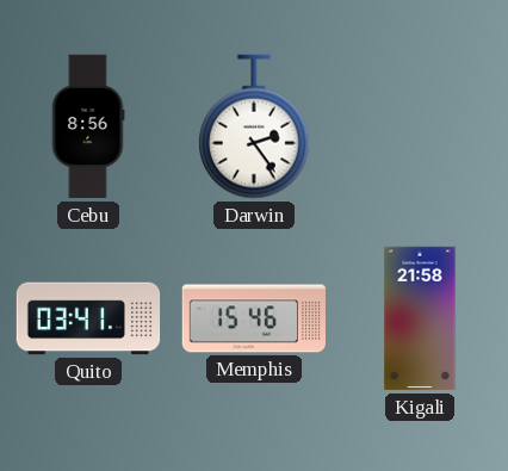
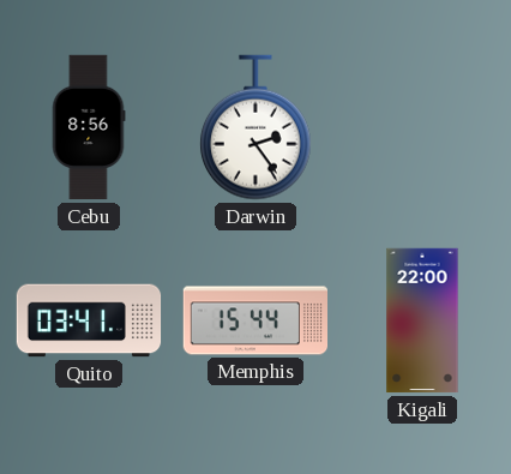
Memphis: 15:46 -> 15:44 (254, 320)
Kigali: 21:58 -> 22:00 (422, 320)
